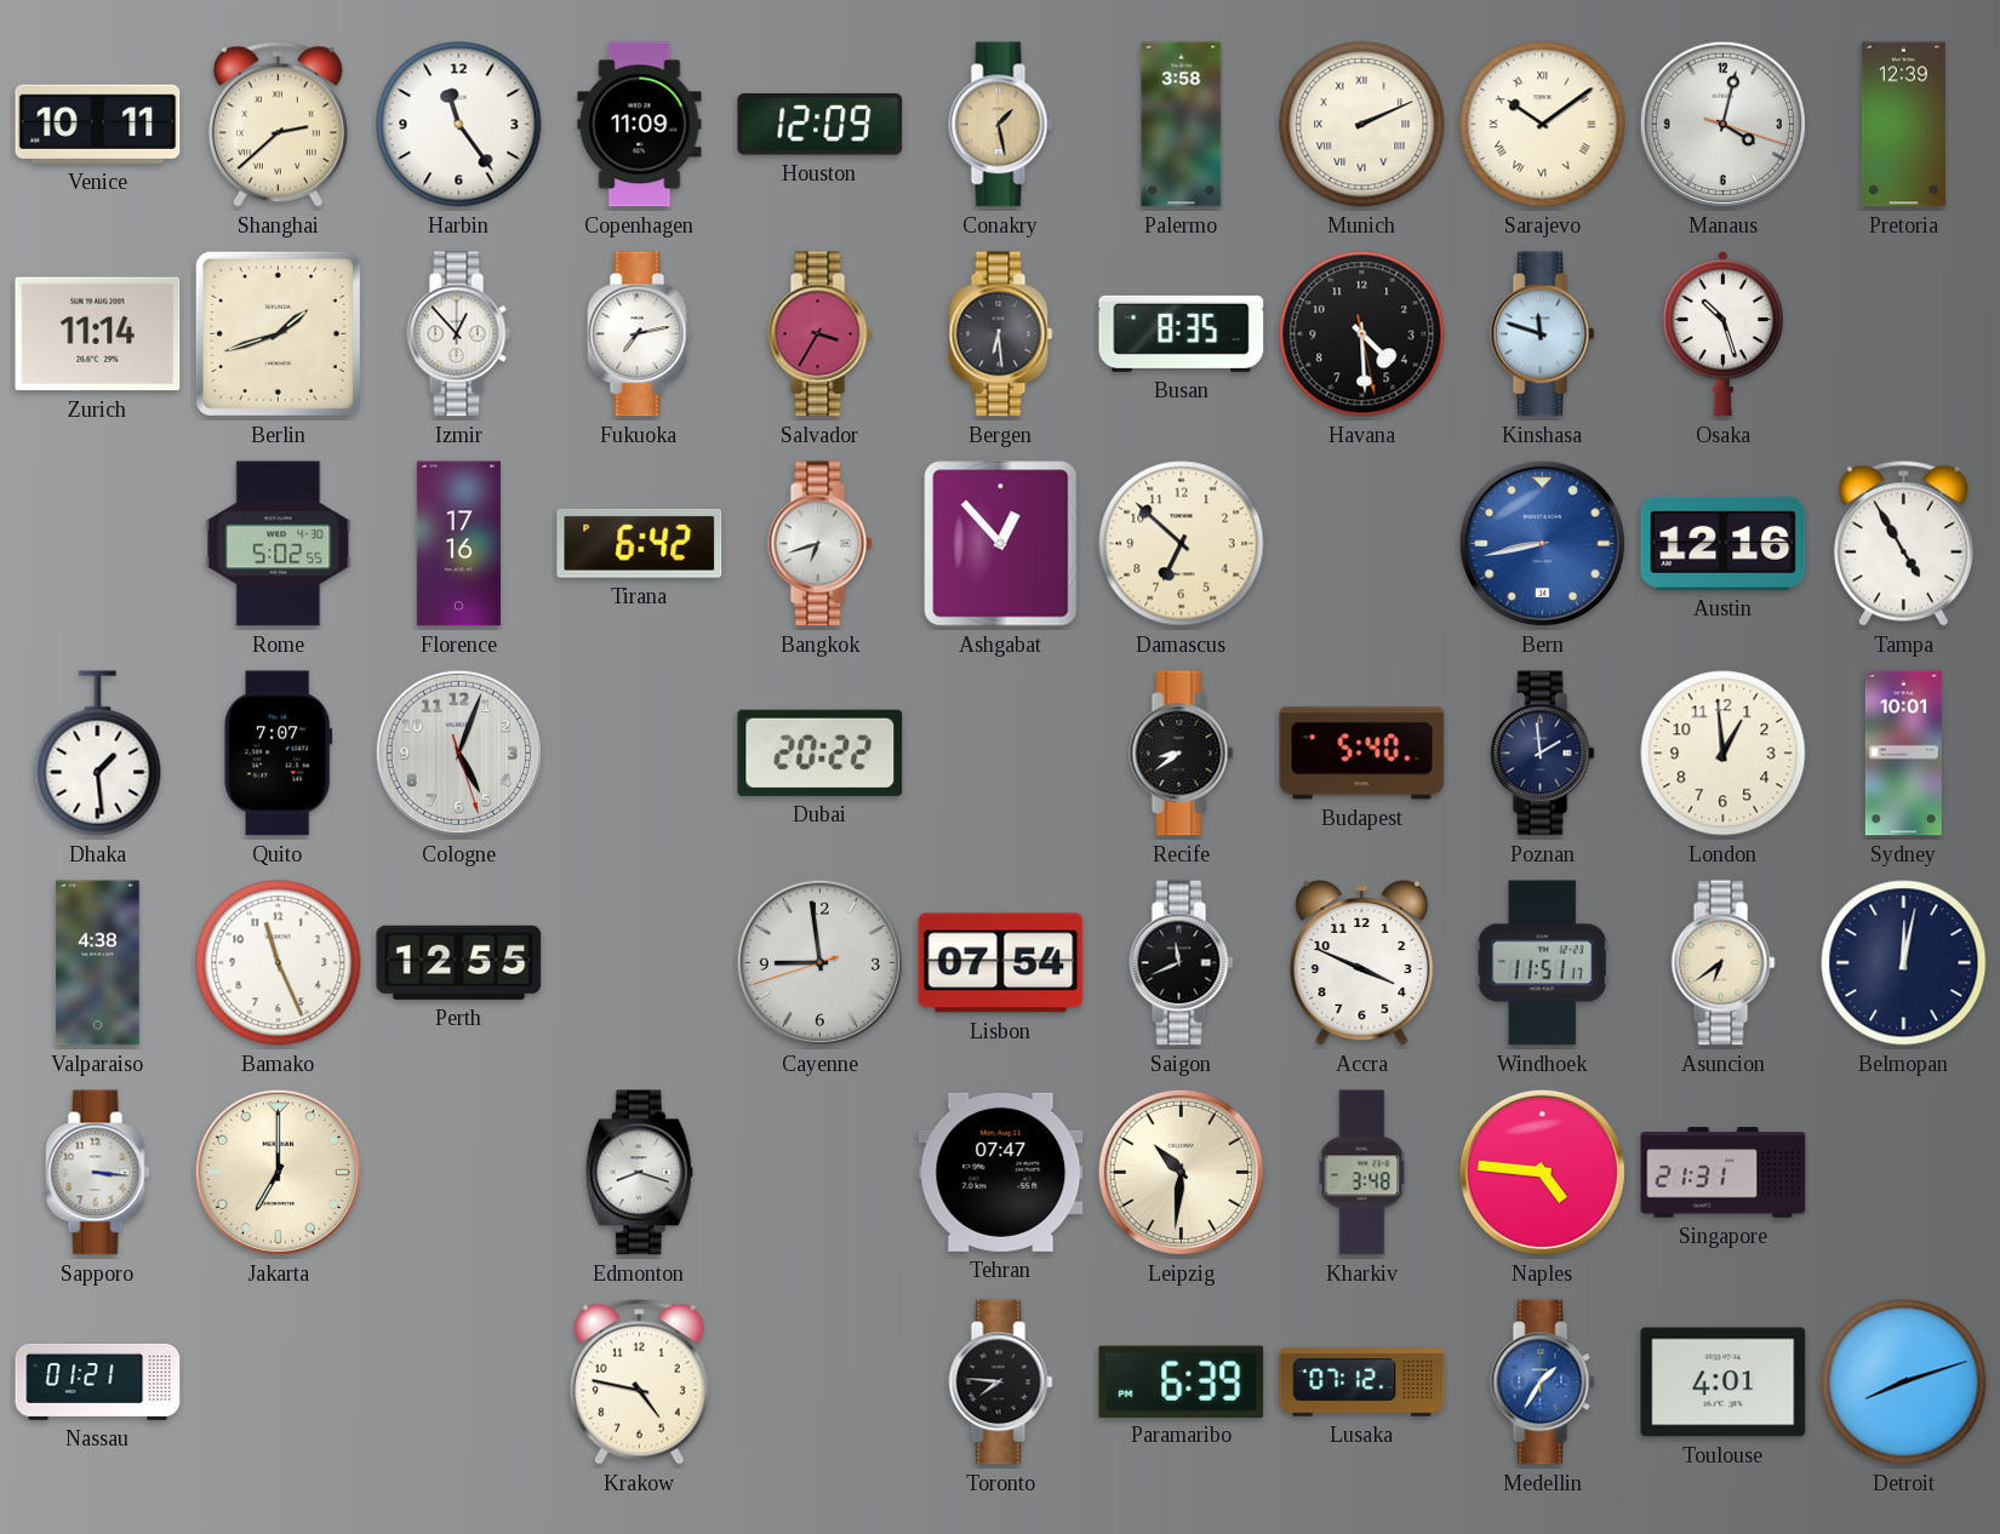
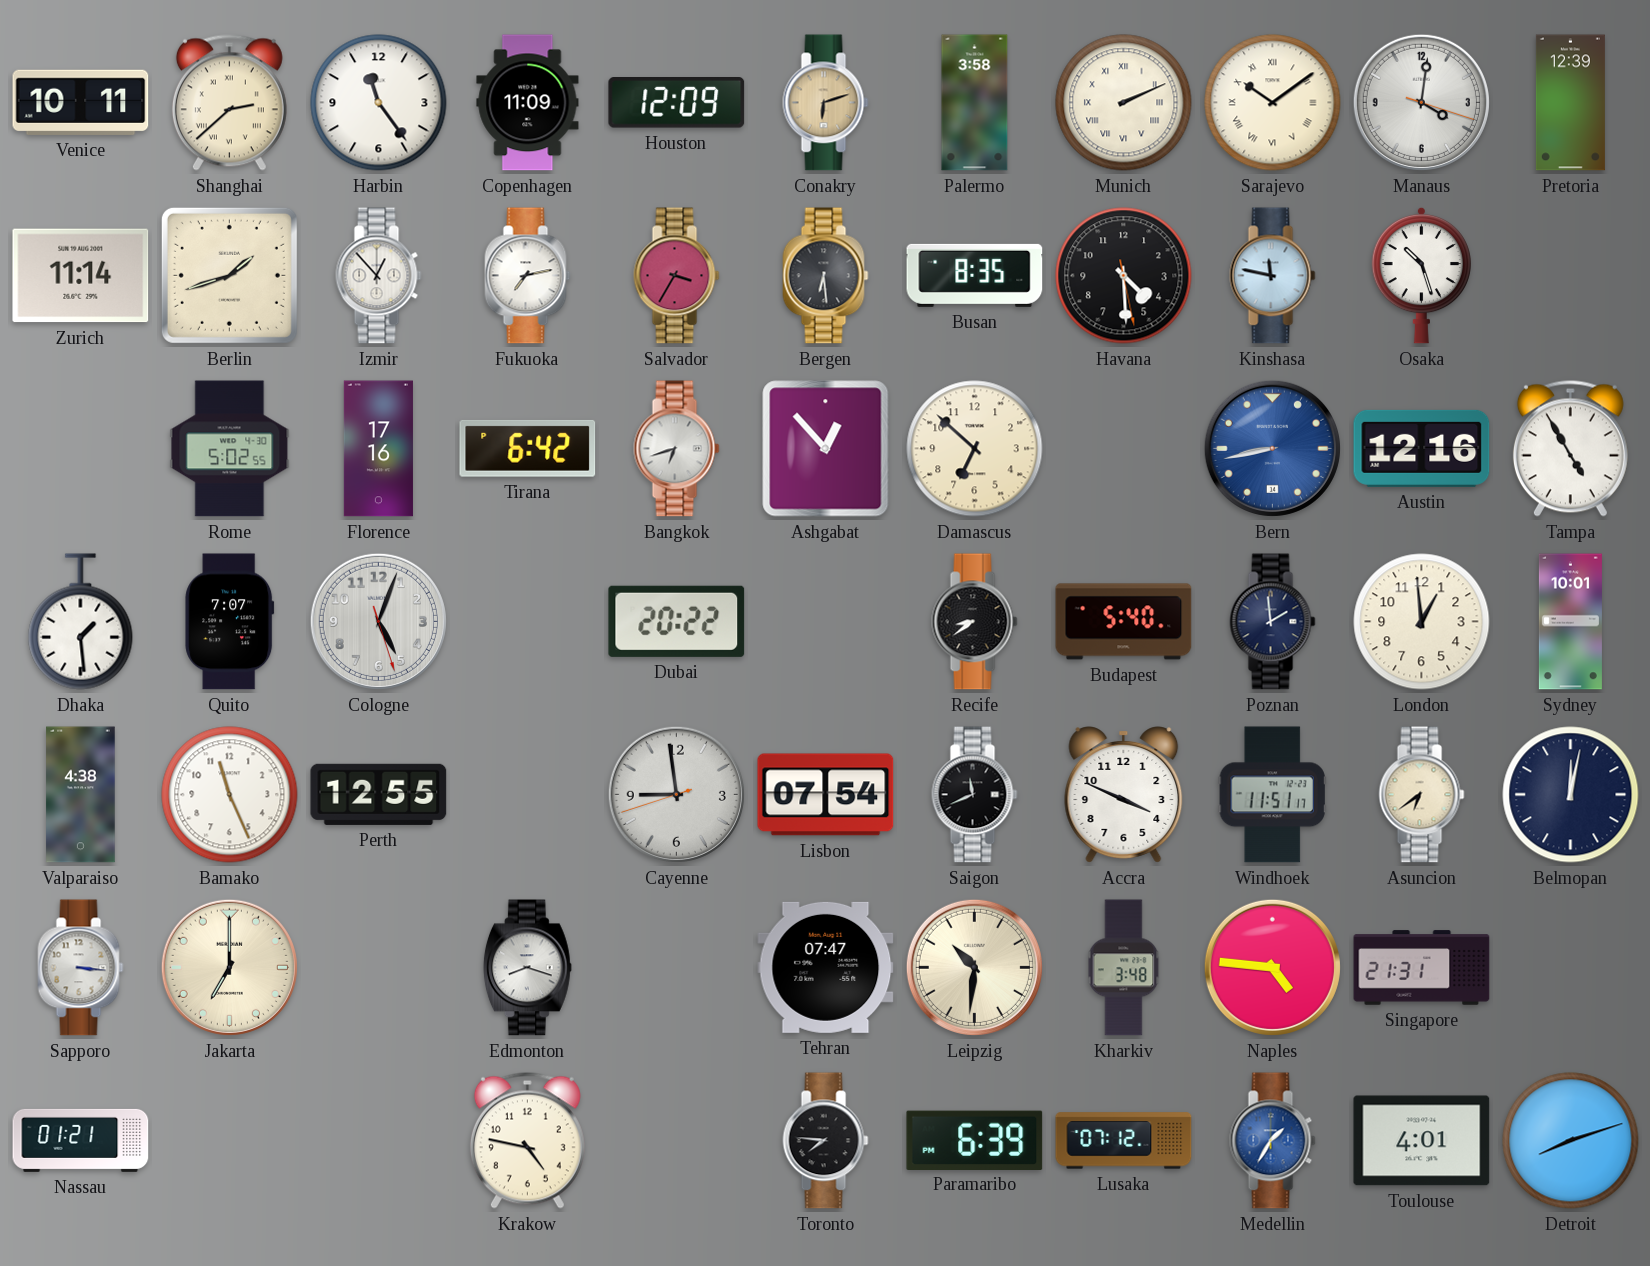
Conakry: 1:28 -> 6:12 (826, 103)
Manaus: 4:02 -> 4:01 (1421, 102)
Kinshasa: 11:48 -> 11:47 (1273, 276)
